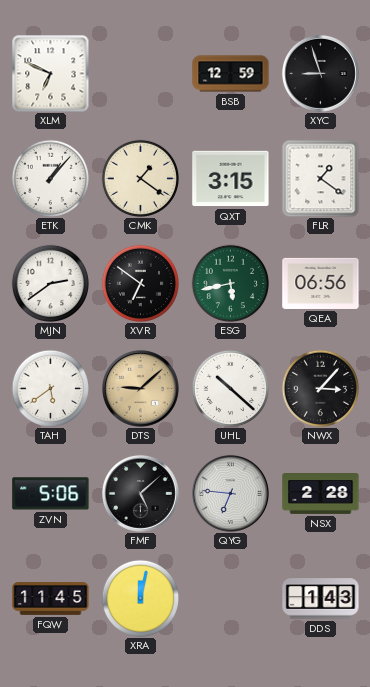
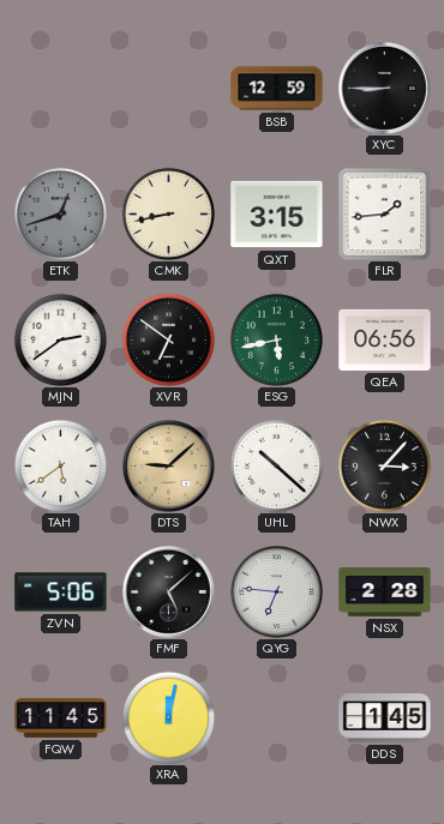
XLM: 6:49 -> none (50, 73)
XYC: 8:57 -> 8:45 (384, 88)
ETK: 1:07 -> 12:42 (60, 213)
ETK dial: white -> grey (60, 213)
CMK: 1:21 -> 8:43 (168, 213)
FLR: 1:21 -> 1:44 (384, 213)
DDS: 1:43 -> 1:45 (385, 718)
